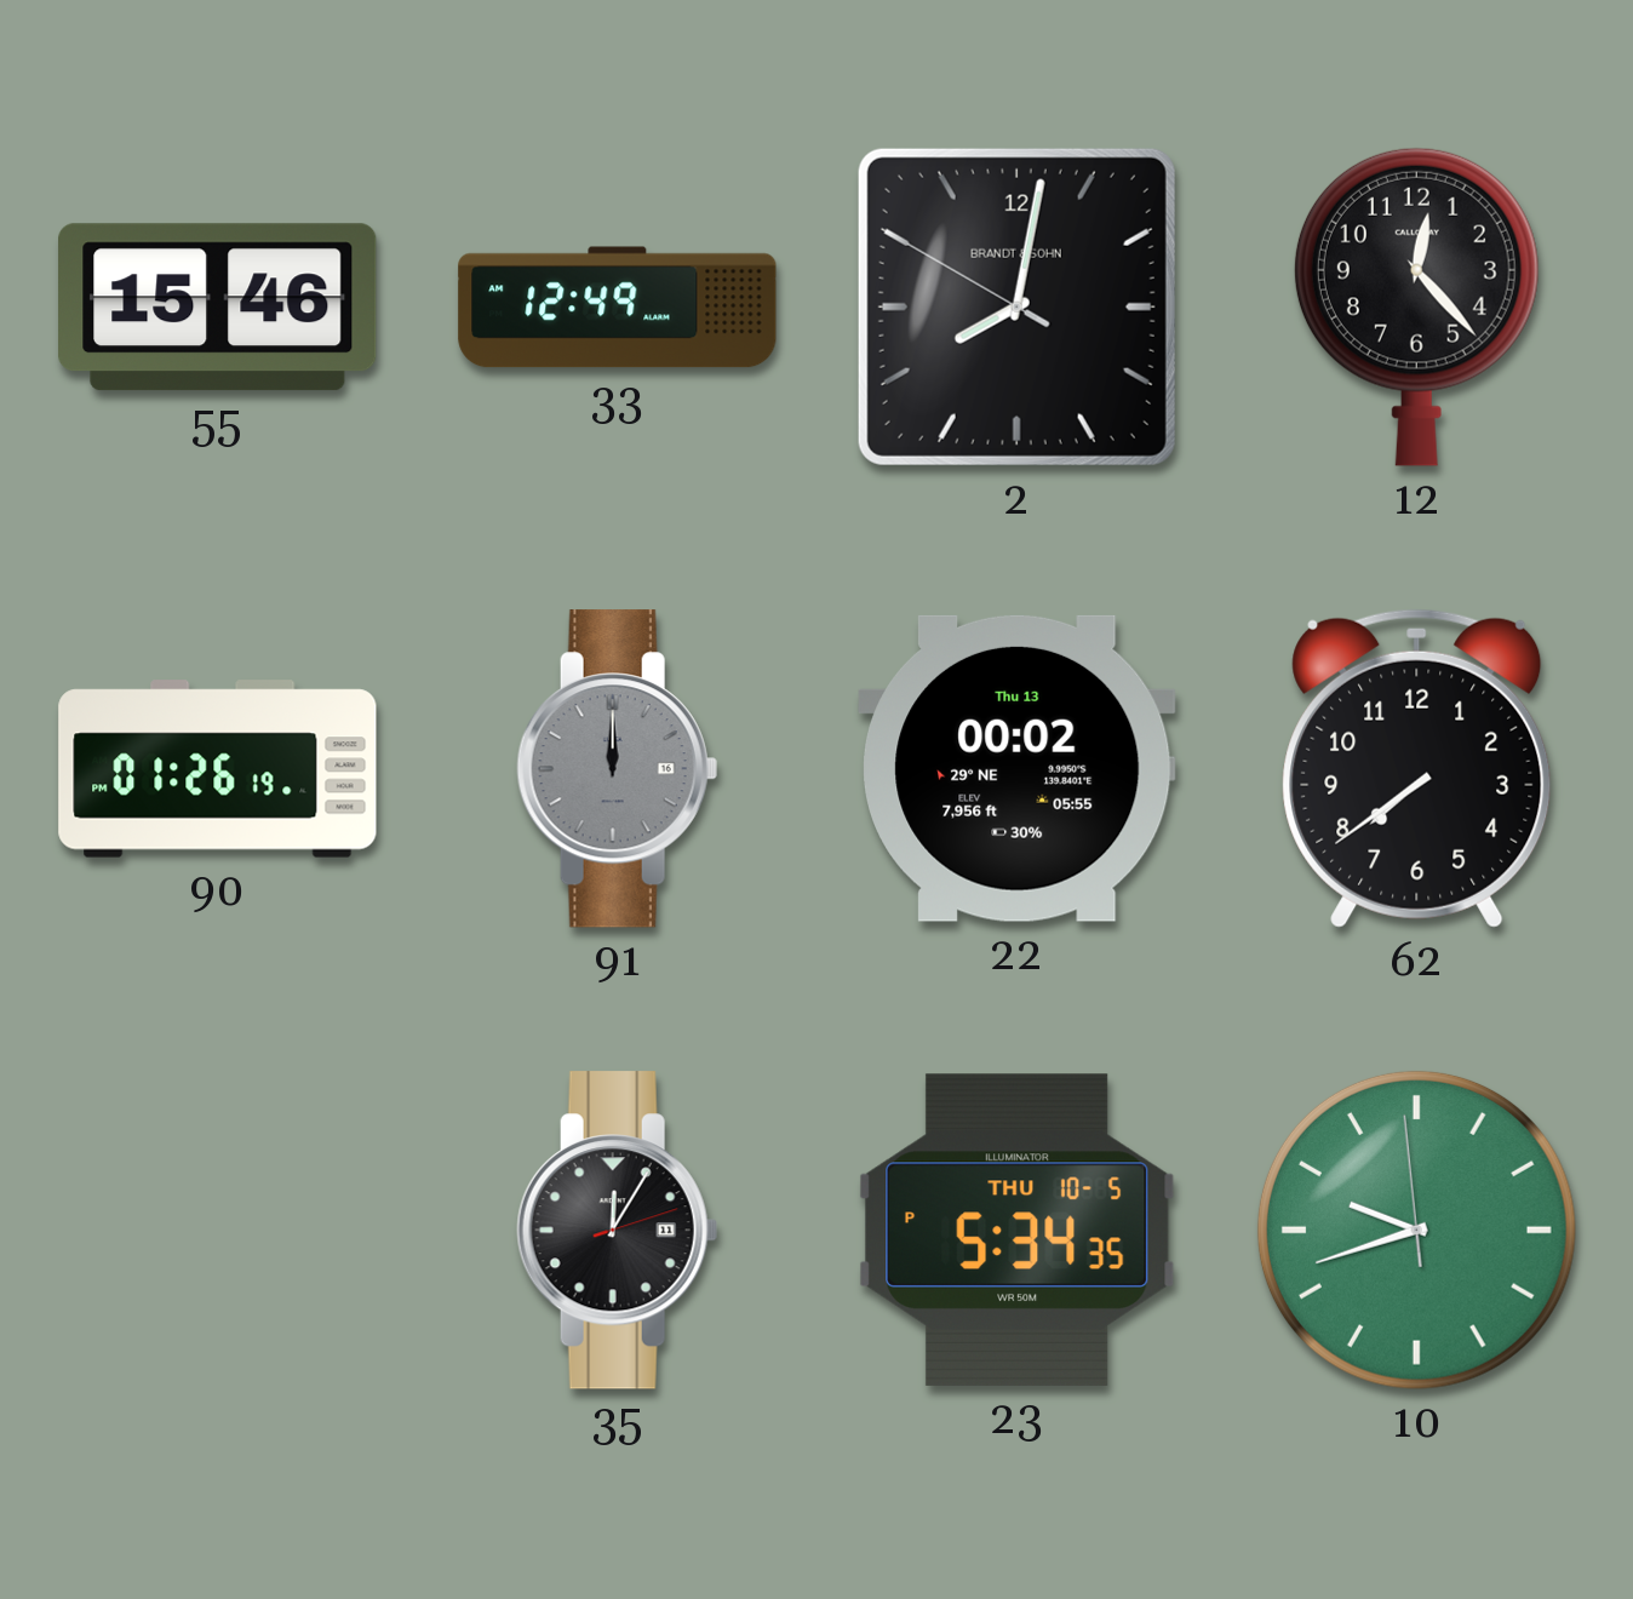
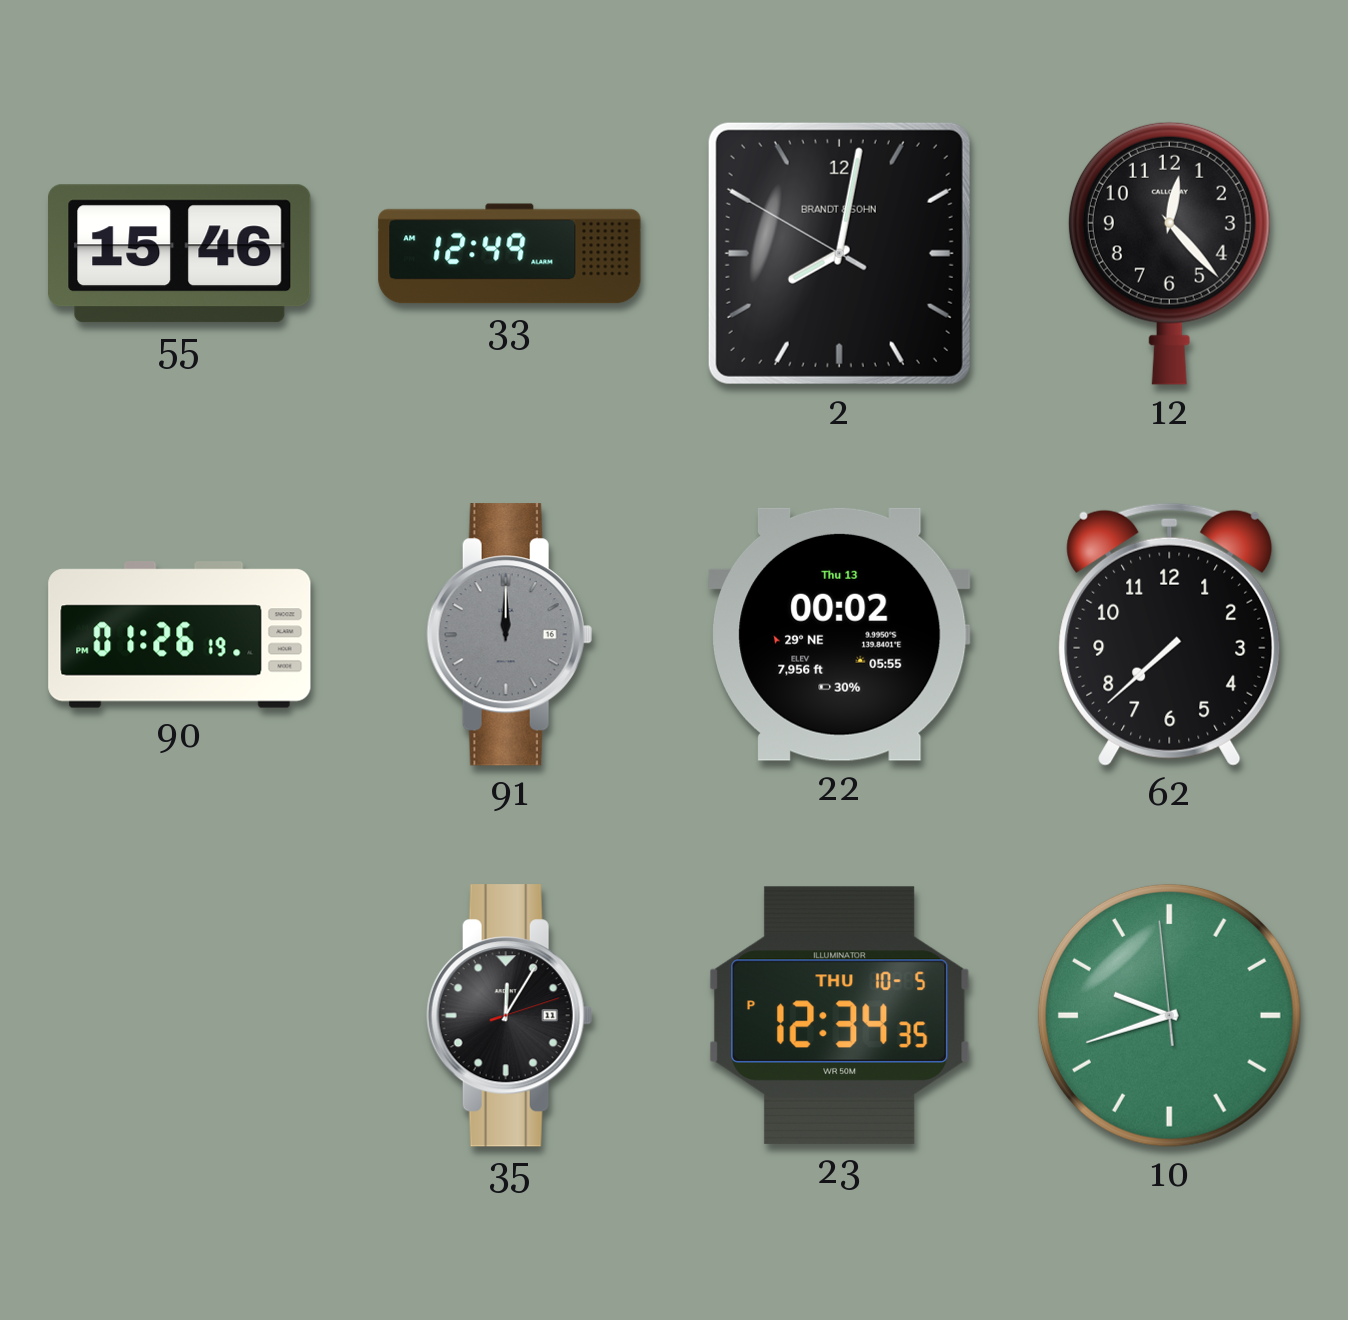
62: 7:39 -> 7:38 (1170, 634)
23: 5:34 -> 12:34 (839, 1015)
